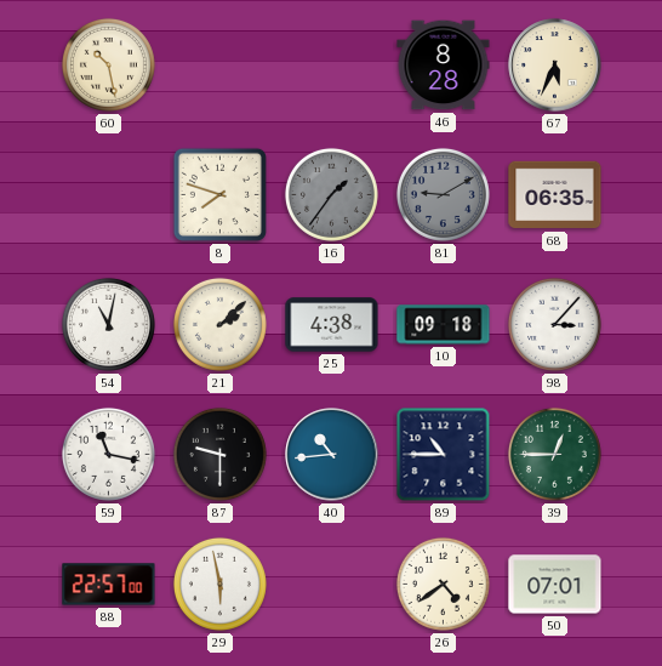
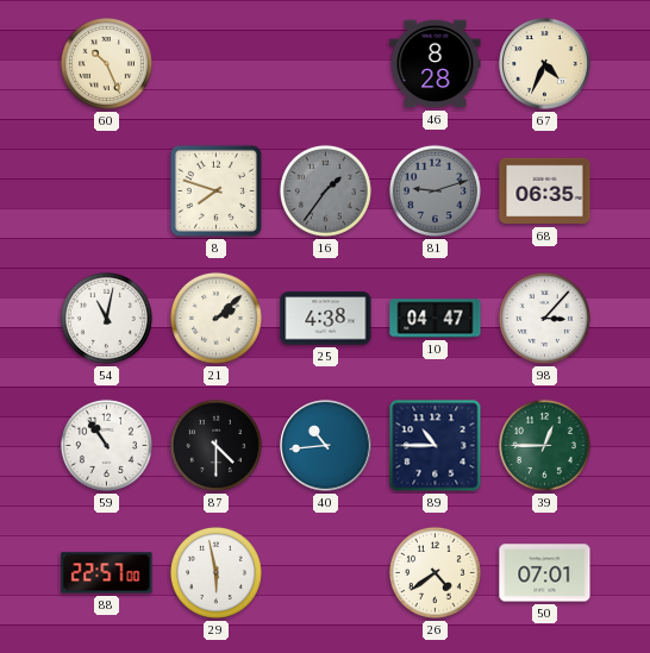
60: 10:28 -> 10:26 (106, 63)
67: 5:34 -> 4:34 (545, 64)
81: 9:10 -> 9:12 (435, 190)
10: 09:18 -> 04:47 (436, 319)
59: 11:17 -> 10:54 (106, 445)
87: 9:30 -> 4:30 (215, 445)
